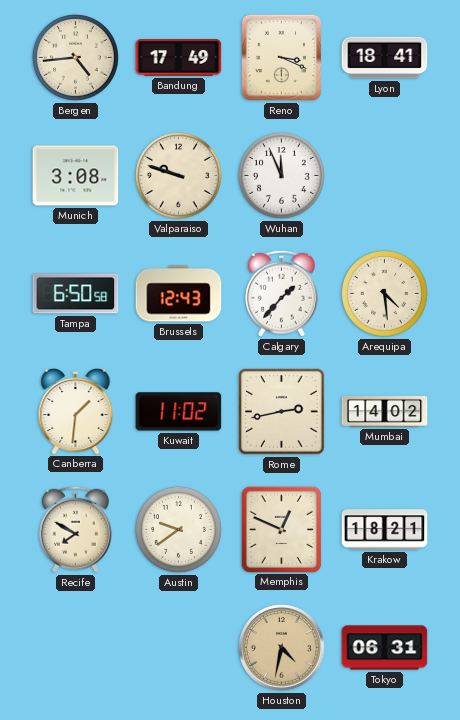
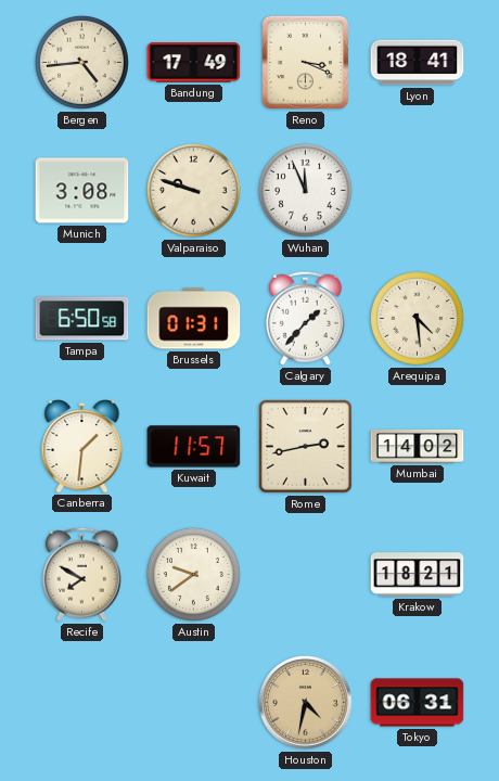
Brussels: 12:43 -> 01:31 (194, 319)
Kuwait: 11:02 -> 11:57 (194, 447)
Memphis: 12:49 -> none (281, 529)
